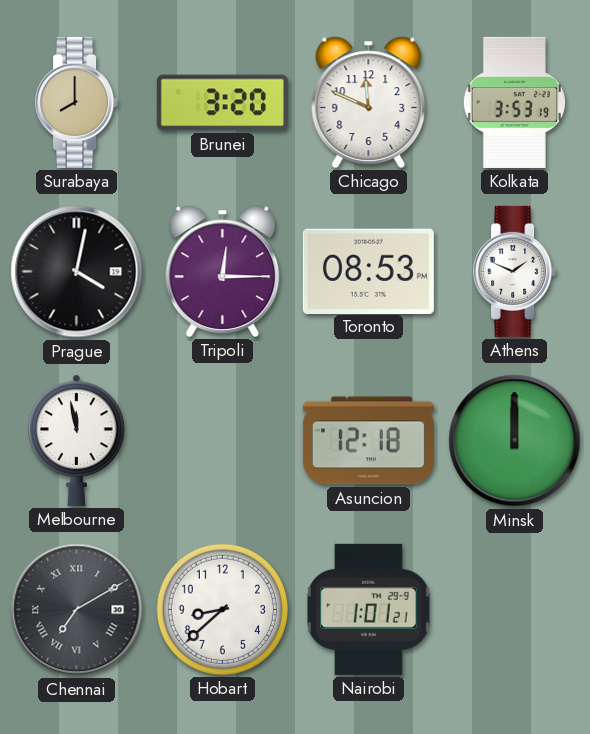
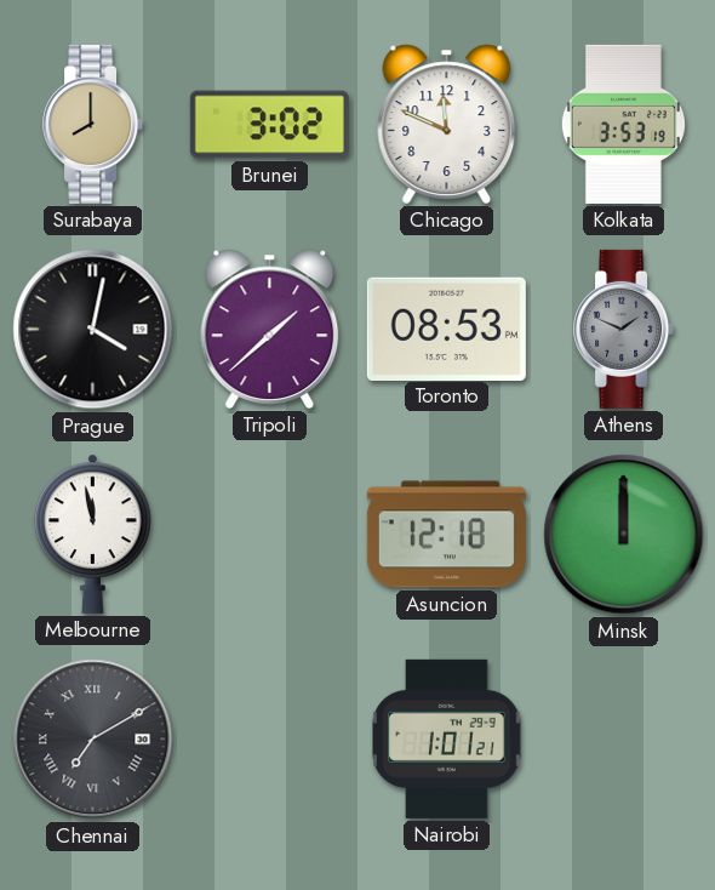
Brunei: 3:20 -> 3:02 (269, 125)
Tripoli: 12:15 -> 1:38 (270, 329)
Athens dial: white -> grey (624, 329)
Hobart: 8:38 -> none (222, 609)
